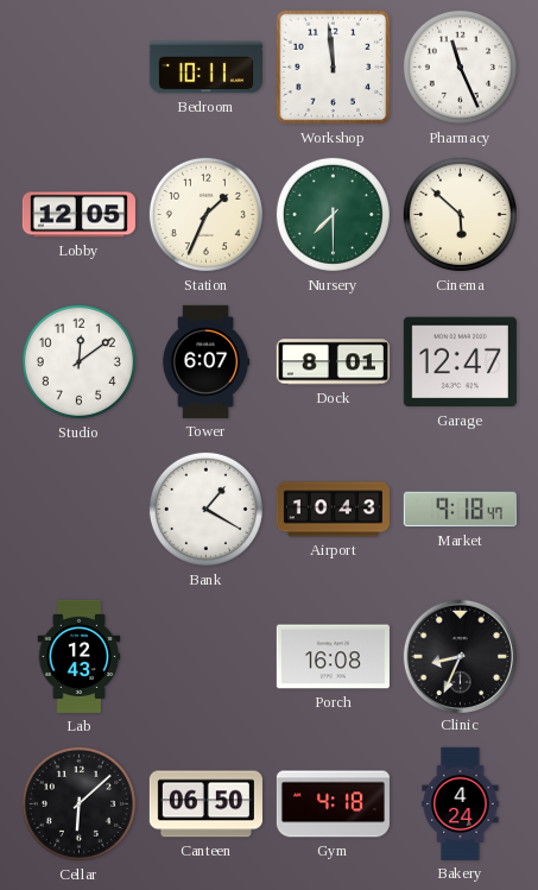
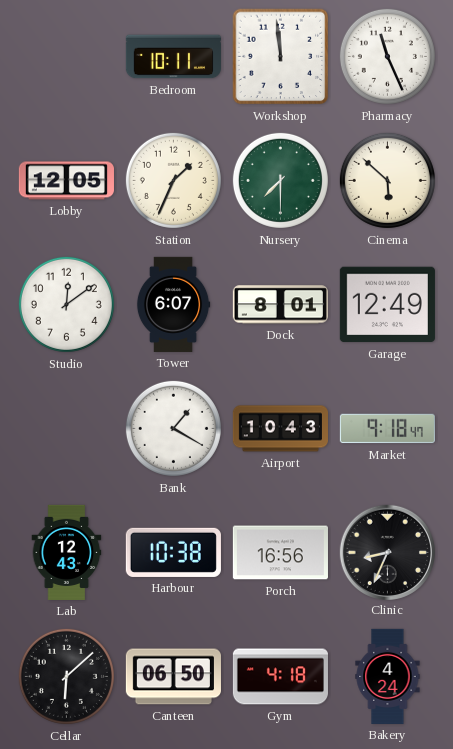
Garage: 12:47 -> 12:49 (387, 305)
Harbour: none -> 10:38 (173, 552)
Porch: 16:08 -> 16:56 (280, 553)
